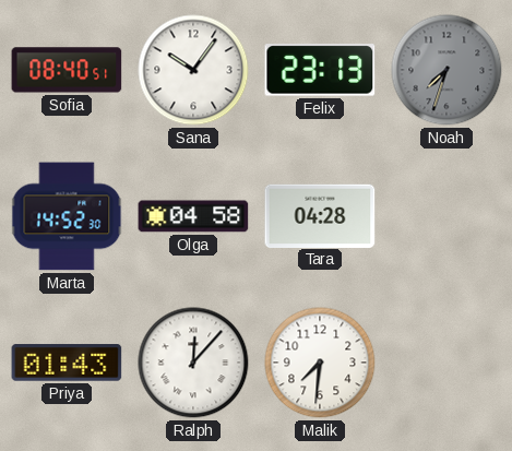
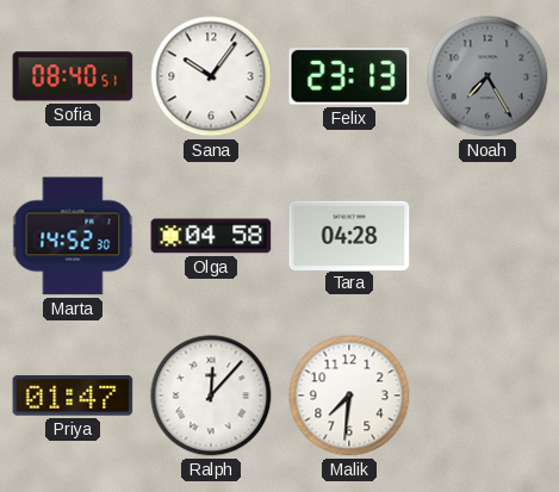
Noah: 7:33 -> 7:25 (487, 76)
Priya: 01:43 -> 01:47 (73, 396)
